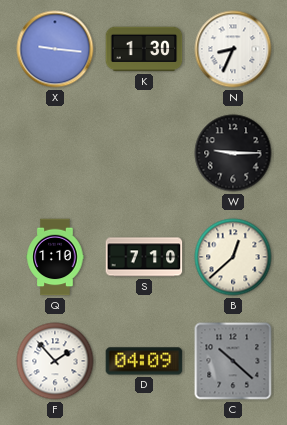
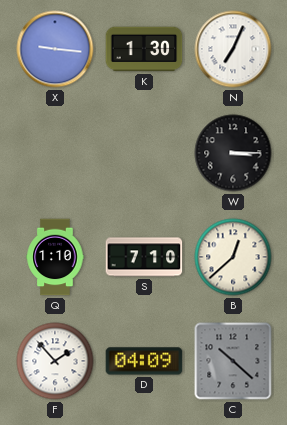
N: 8:34 -> 7:04 (233, 49)
W: 9:15 -> 3:15 (233, 153)
